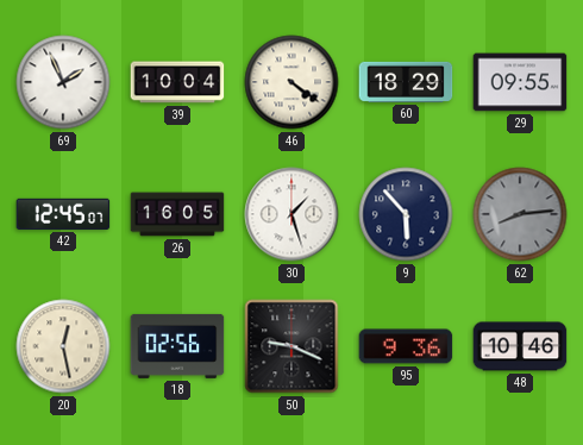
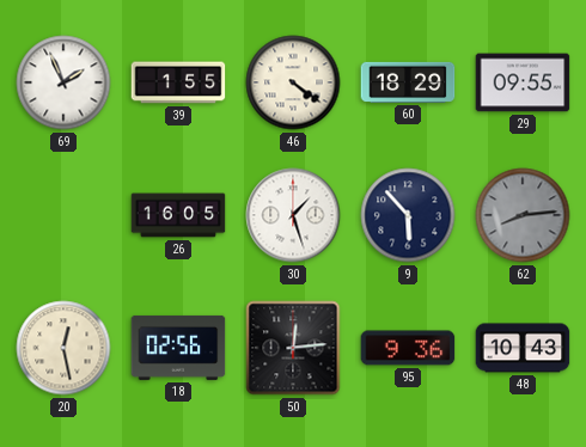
39: 10:04 -> 1:55 (178, 82)
42: 12:45 -> none (63, 214)
50: 9:19 -> 12:14 (293, 348)
48: 10:46 -> 10:43 (523, 348)
